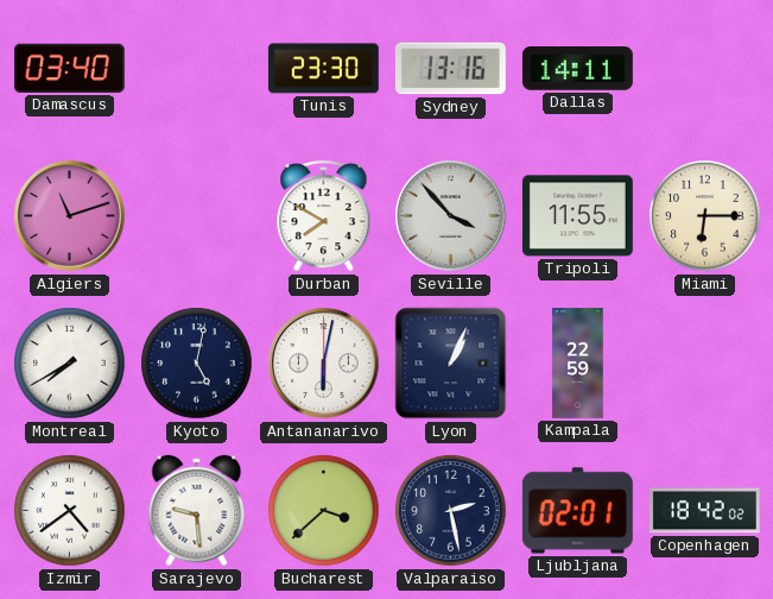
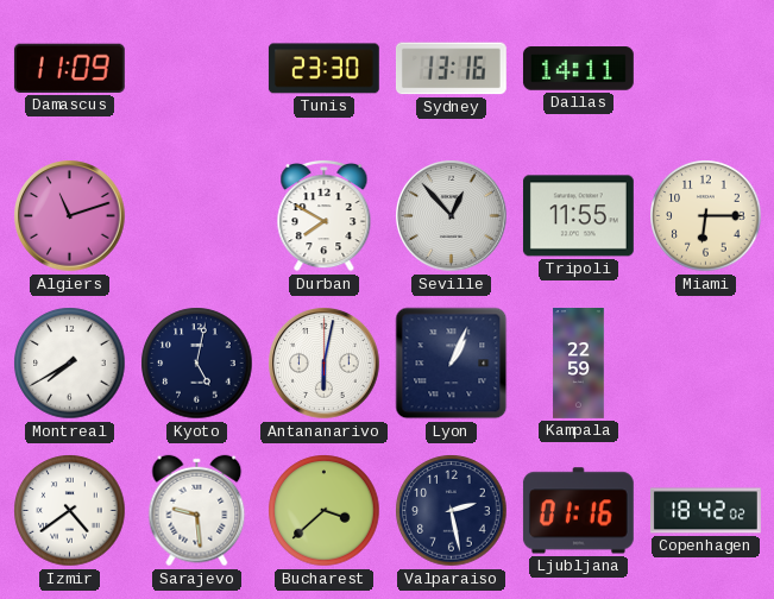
Damascus: 03:40 -> 11:09 (69, 68)
Seville: 3:53 -> 12:53 (452, 216)
Ljubljana: 02:01 -> 01:16 (578, 511)
